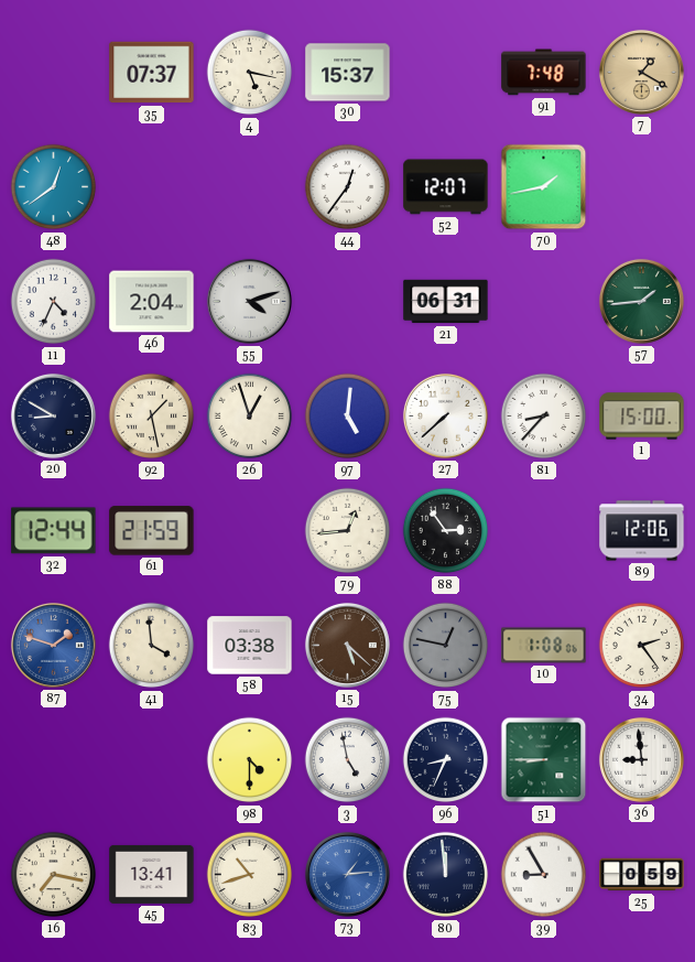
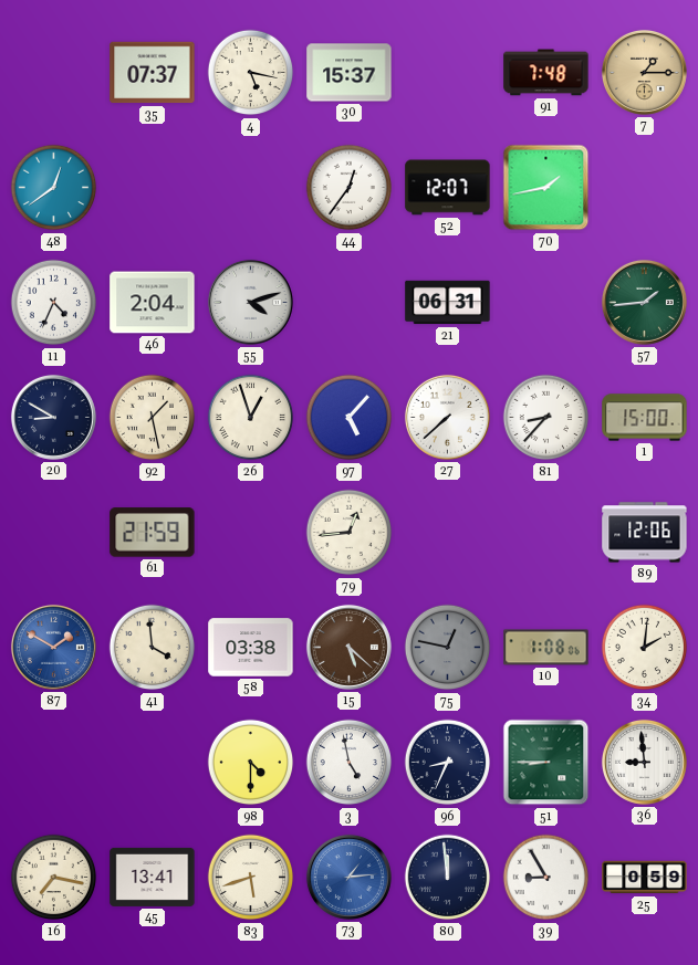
7: 1:20 -> 1:15 (644, 72)
97: 5:01 -> 5:07 (350, 418)
32: 12:44 -> none (54, 531)
88: 2:54 -> none (446, 531)
87: 1:48 -> 1:50 (53, 647)
34: 2:24 -> 2:01 (645, 648)
83: 10:42 -> 5:42 (251, 878)
